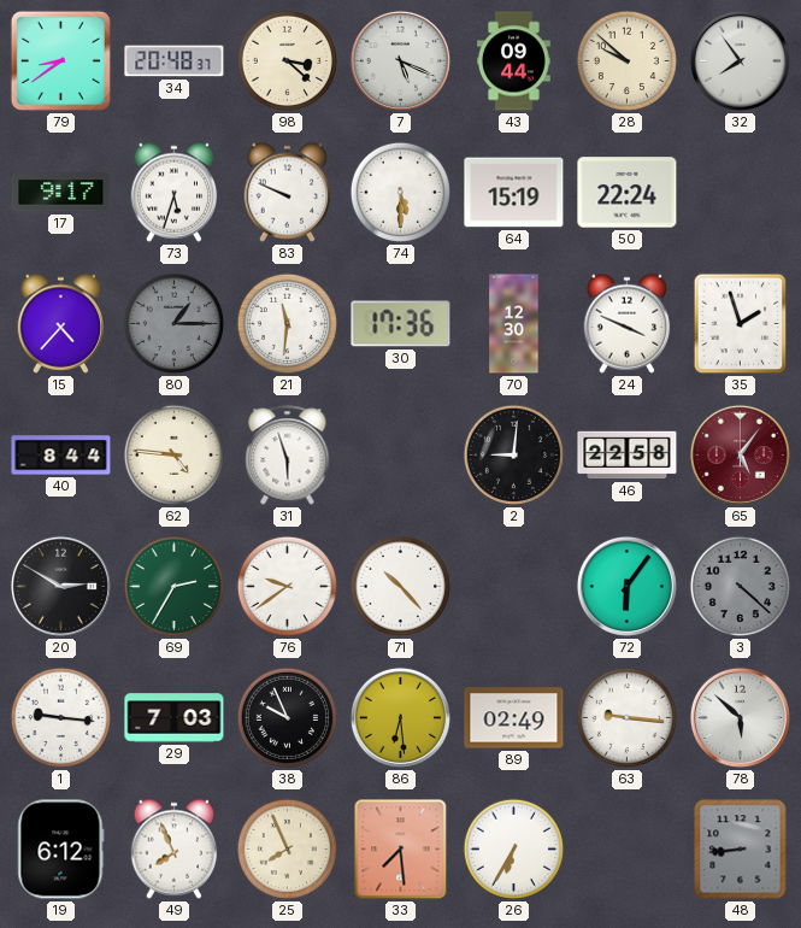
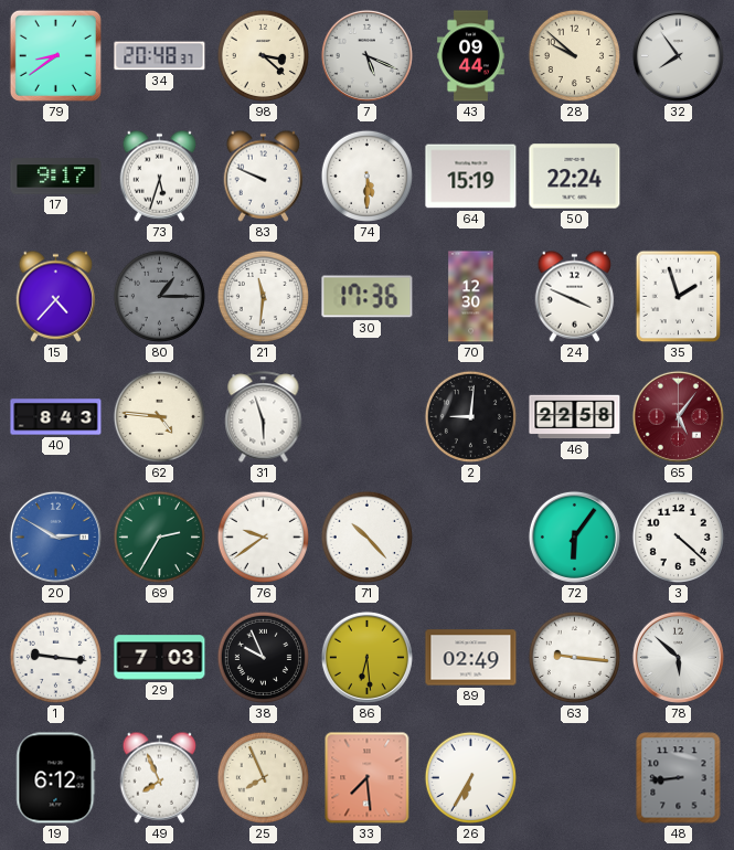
40: 8:44 -> 8:43 (56, 417)
20 dial: black -> blue (55, 536)
3 dial: grey -> white (678, 536)
